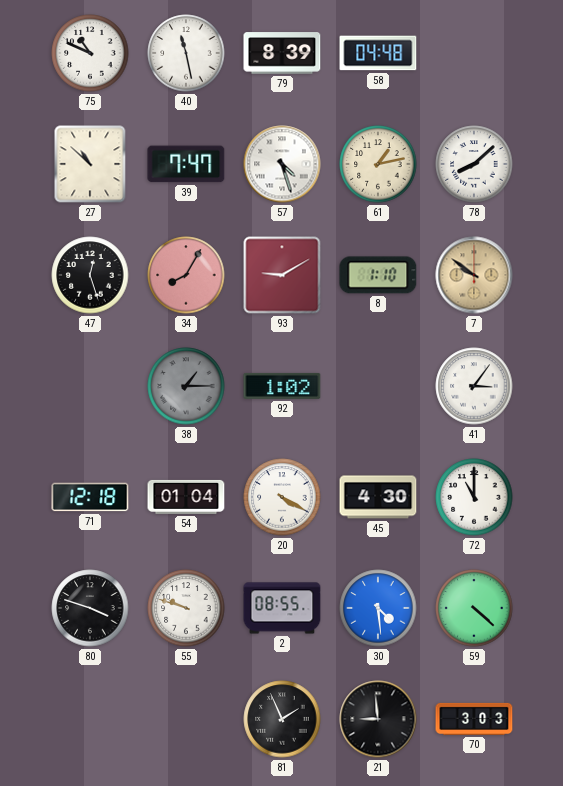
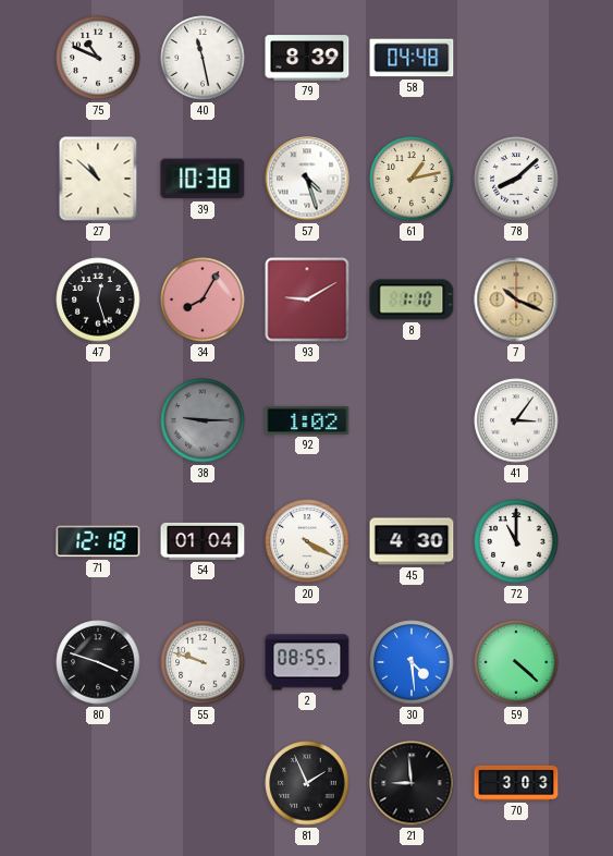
39: 7:47 -> 10:38 (203, 179)
7: 9:51 -> 10:19 (516, 299)
38: 1:15 -> 9:15 (203, 420)
